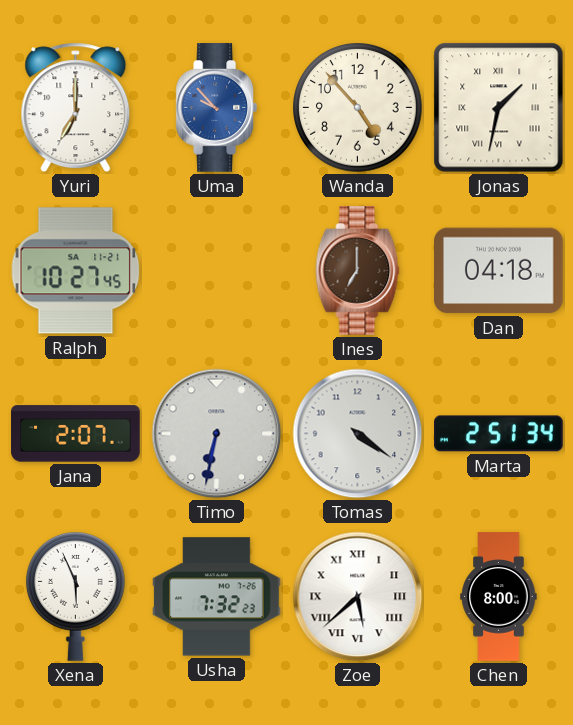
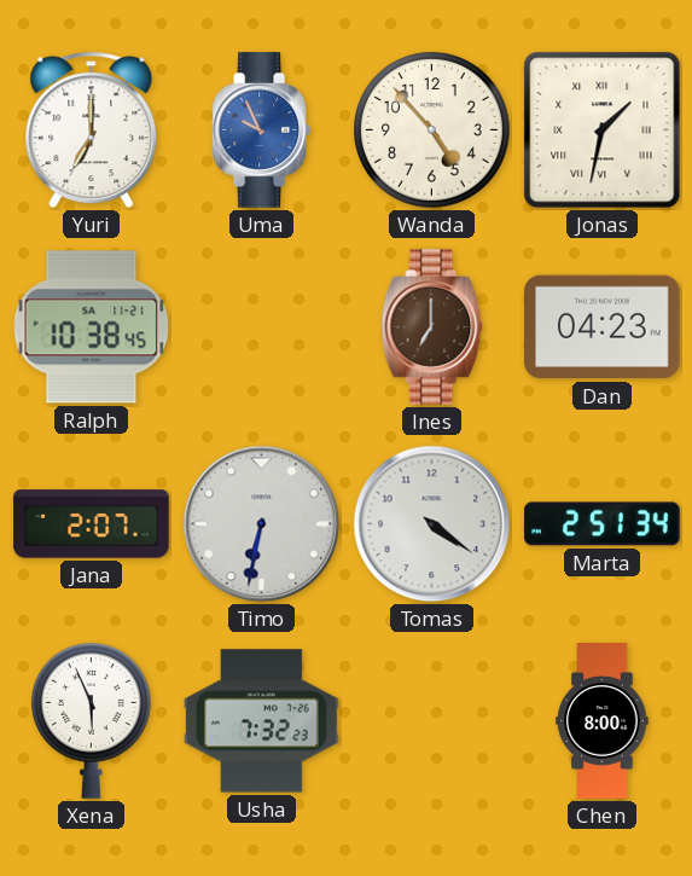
Uma: 9:53 -> 9:56 (261, 130)
Ralph: 10:27 -> 10:38 (92, 327)
Dan: 04:18 -> 04:23 (603, 327)
Zoe: 5:38 -> none (358, 597)
